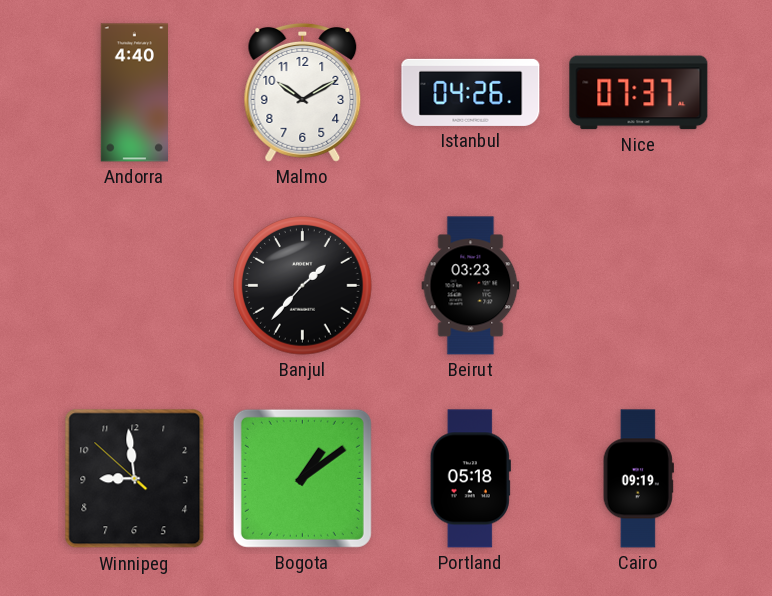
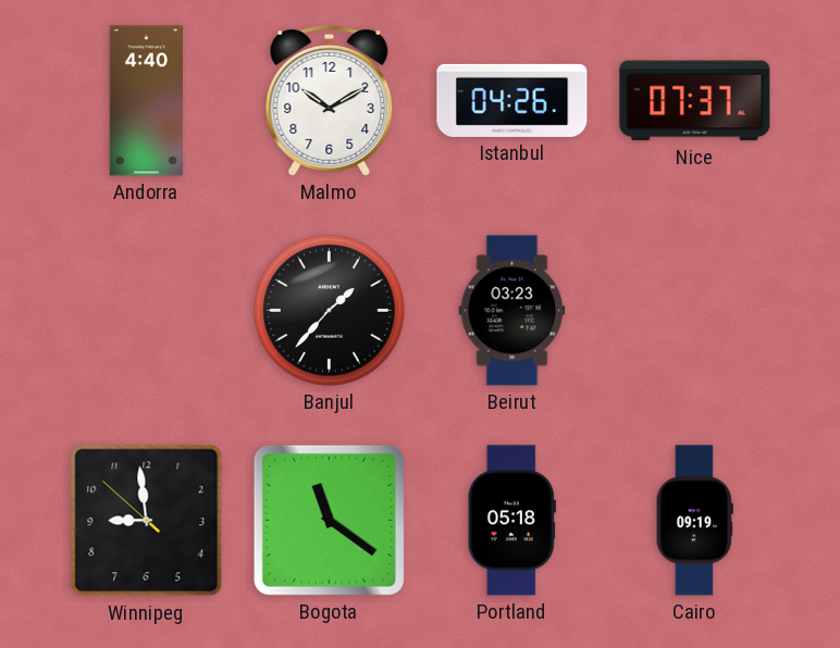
Bogota: 1:09 -> 11:21 (329, 520)
